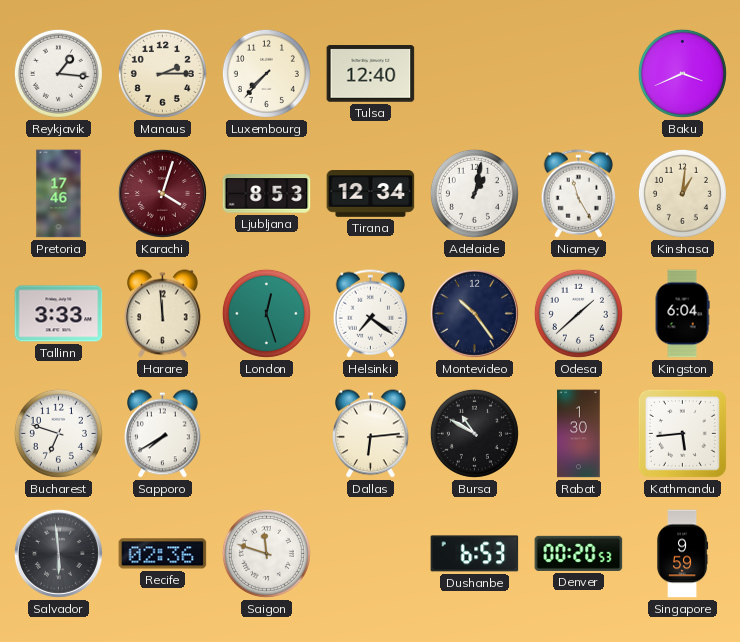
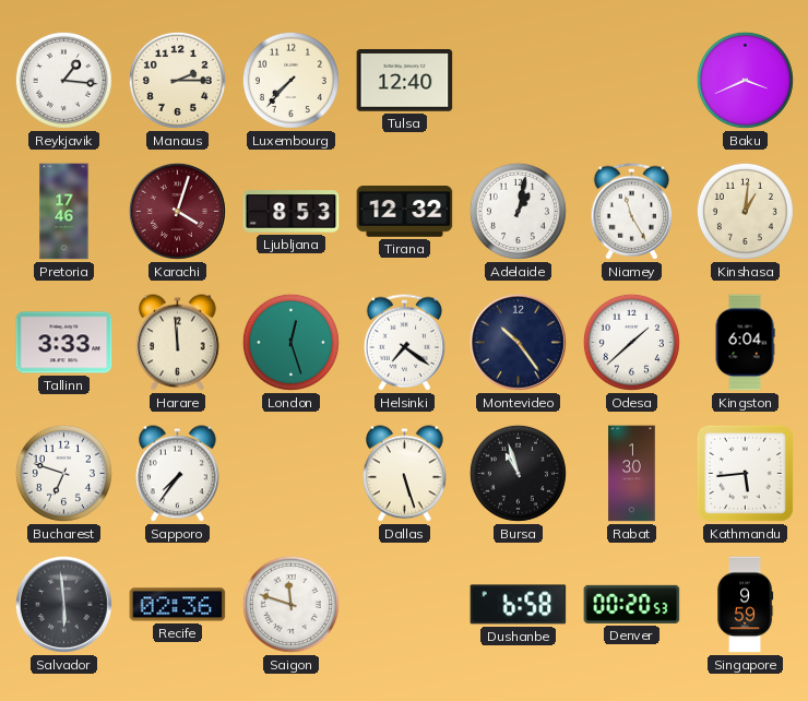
Tirana: 12:34 -> 12:32 (405, 212)
Sapporo: 7:40 -> 7:36 (178, 474)
Dallas: 6:14 -> 5:27 (405, 474)
Bursa: 10:50 -> 10:57 (518, 473)
Dushanbe: 6:53 -> 6:58 (519, 605)
